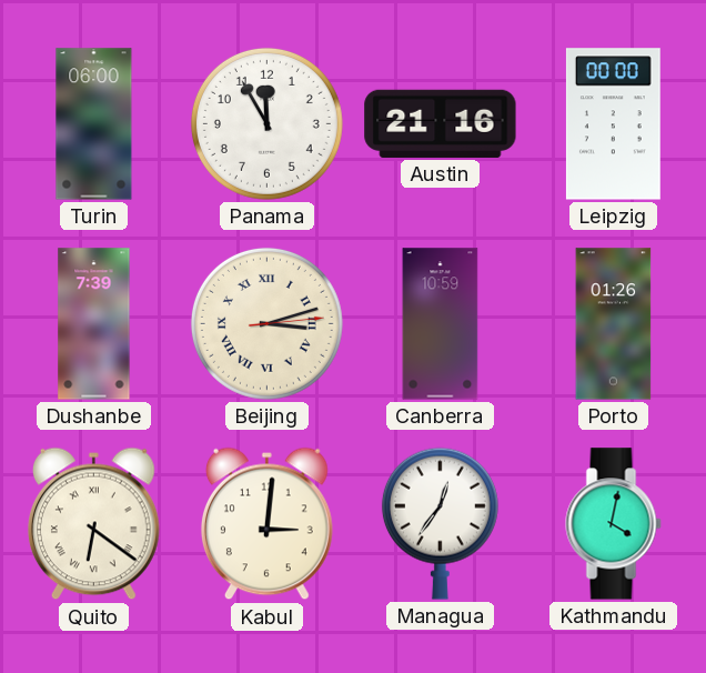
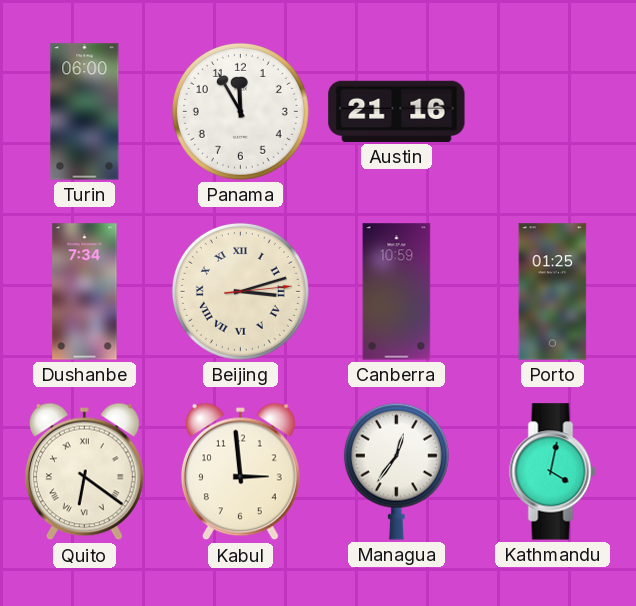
Leipzig: 00:00 -> none (613, 124)
Dushanbe: 7:39 -> 7:34 (85, 292)
Porto: 01:26 -> 01:25 (553, 292)
Kabul: 3:01 -> 2:59 (240, 472)
